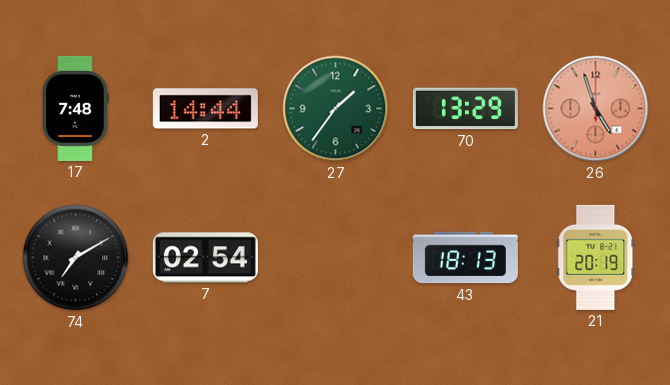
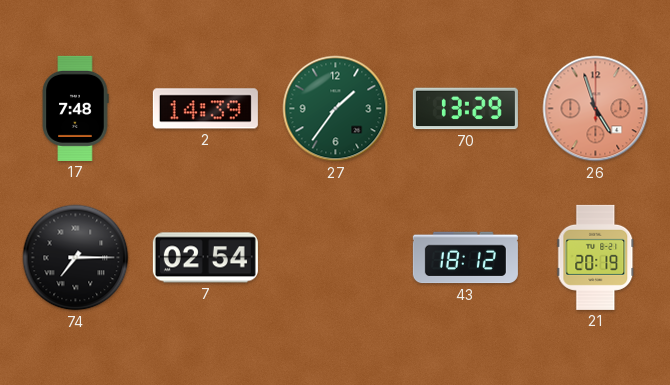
2: 14:44 -> 14:39 (205, 109)
74: 7:10 -> 7:15 (76, 258)
43: 18:13 -> 18:12 (465, 258)
